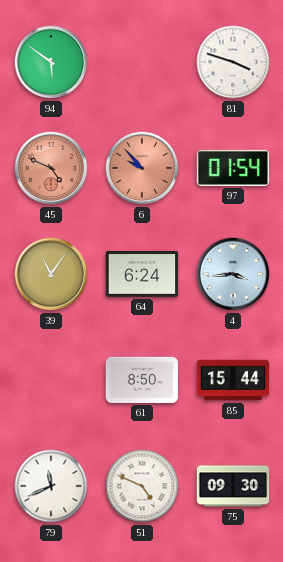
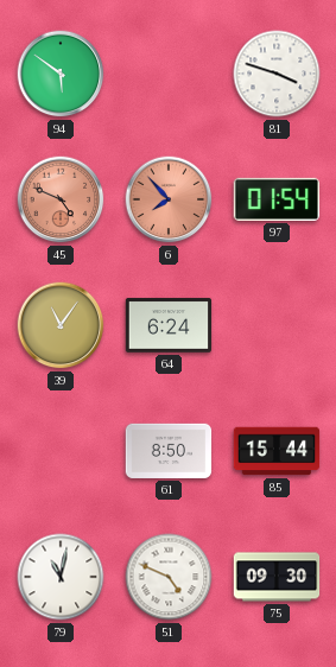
6: 9:53 -> 7:53 (169, 199)
4: 3:44 -> none (233, 274)
79: 11:41 -> 11:02 (61, 577)
